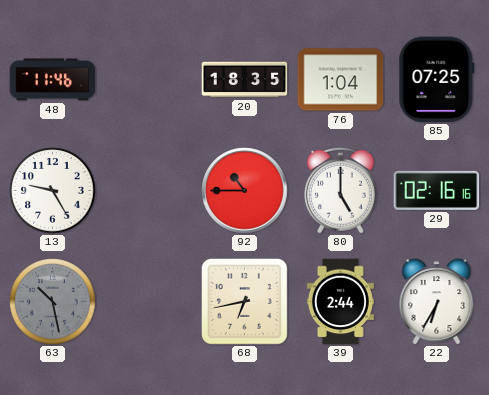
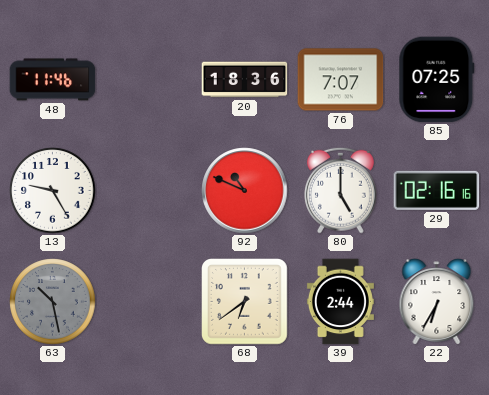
20: 18:35 -> 18:36 (245, 80)
76: 1:04 -> 7:07 (341, 80)
92: 10:45 -> 10:49 (245, 191)
68: 6:43 -> 6:39 (245, 302)
